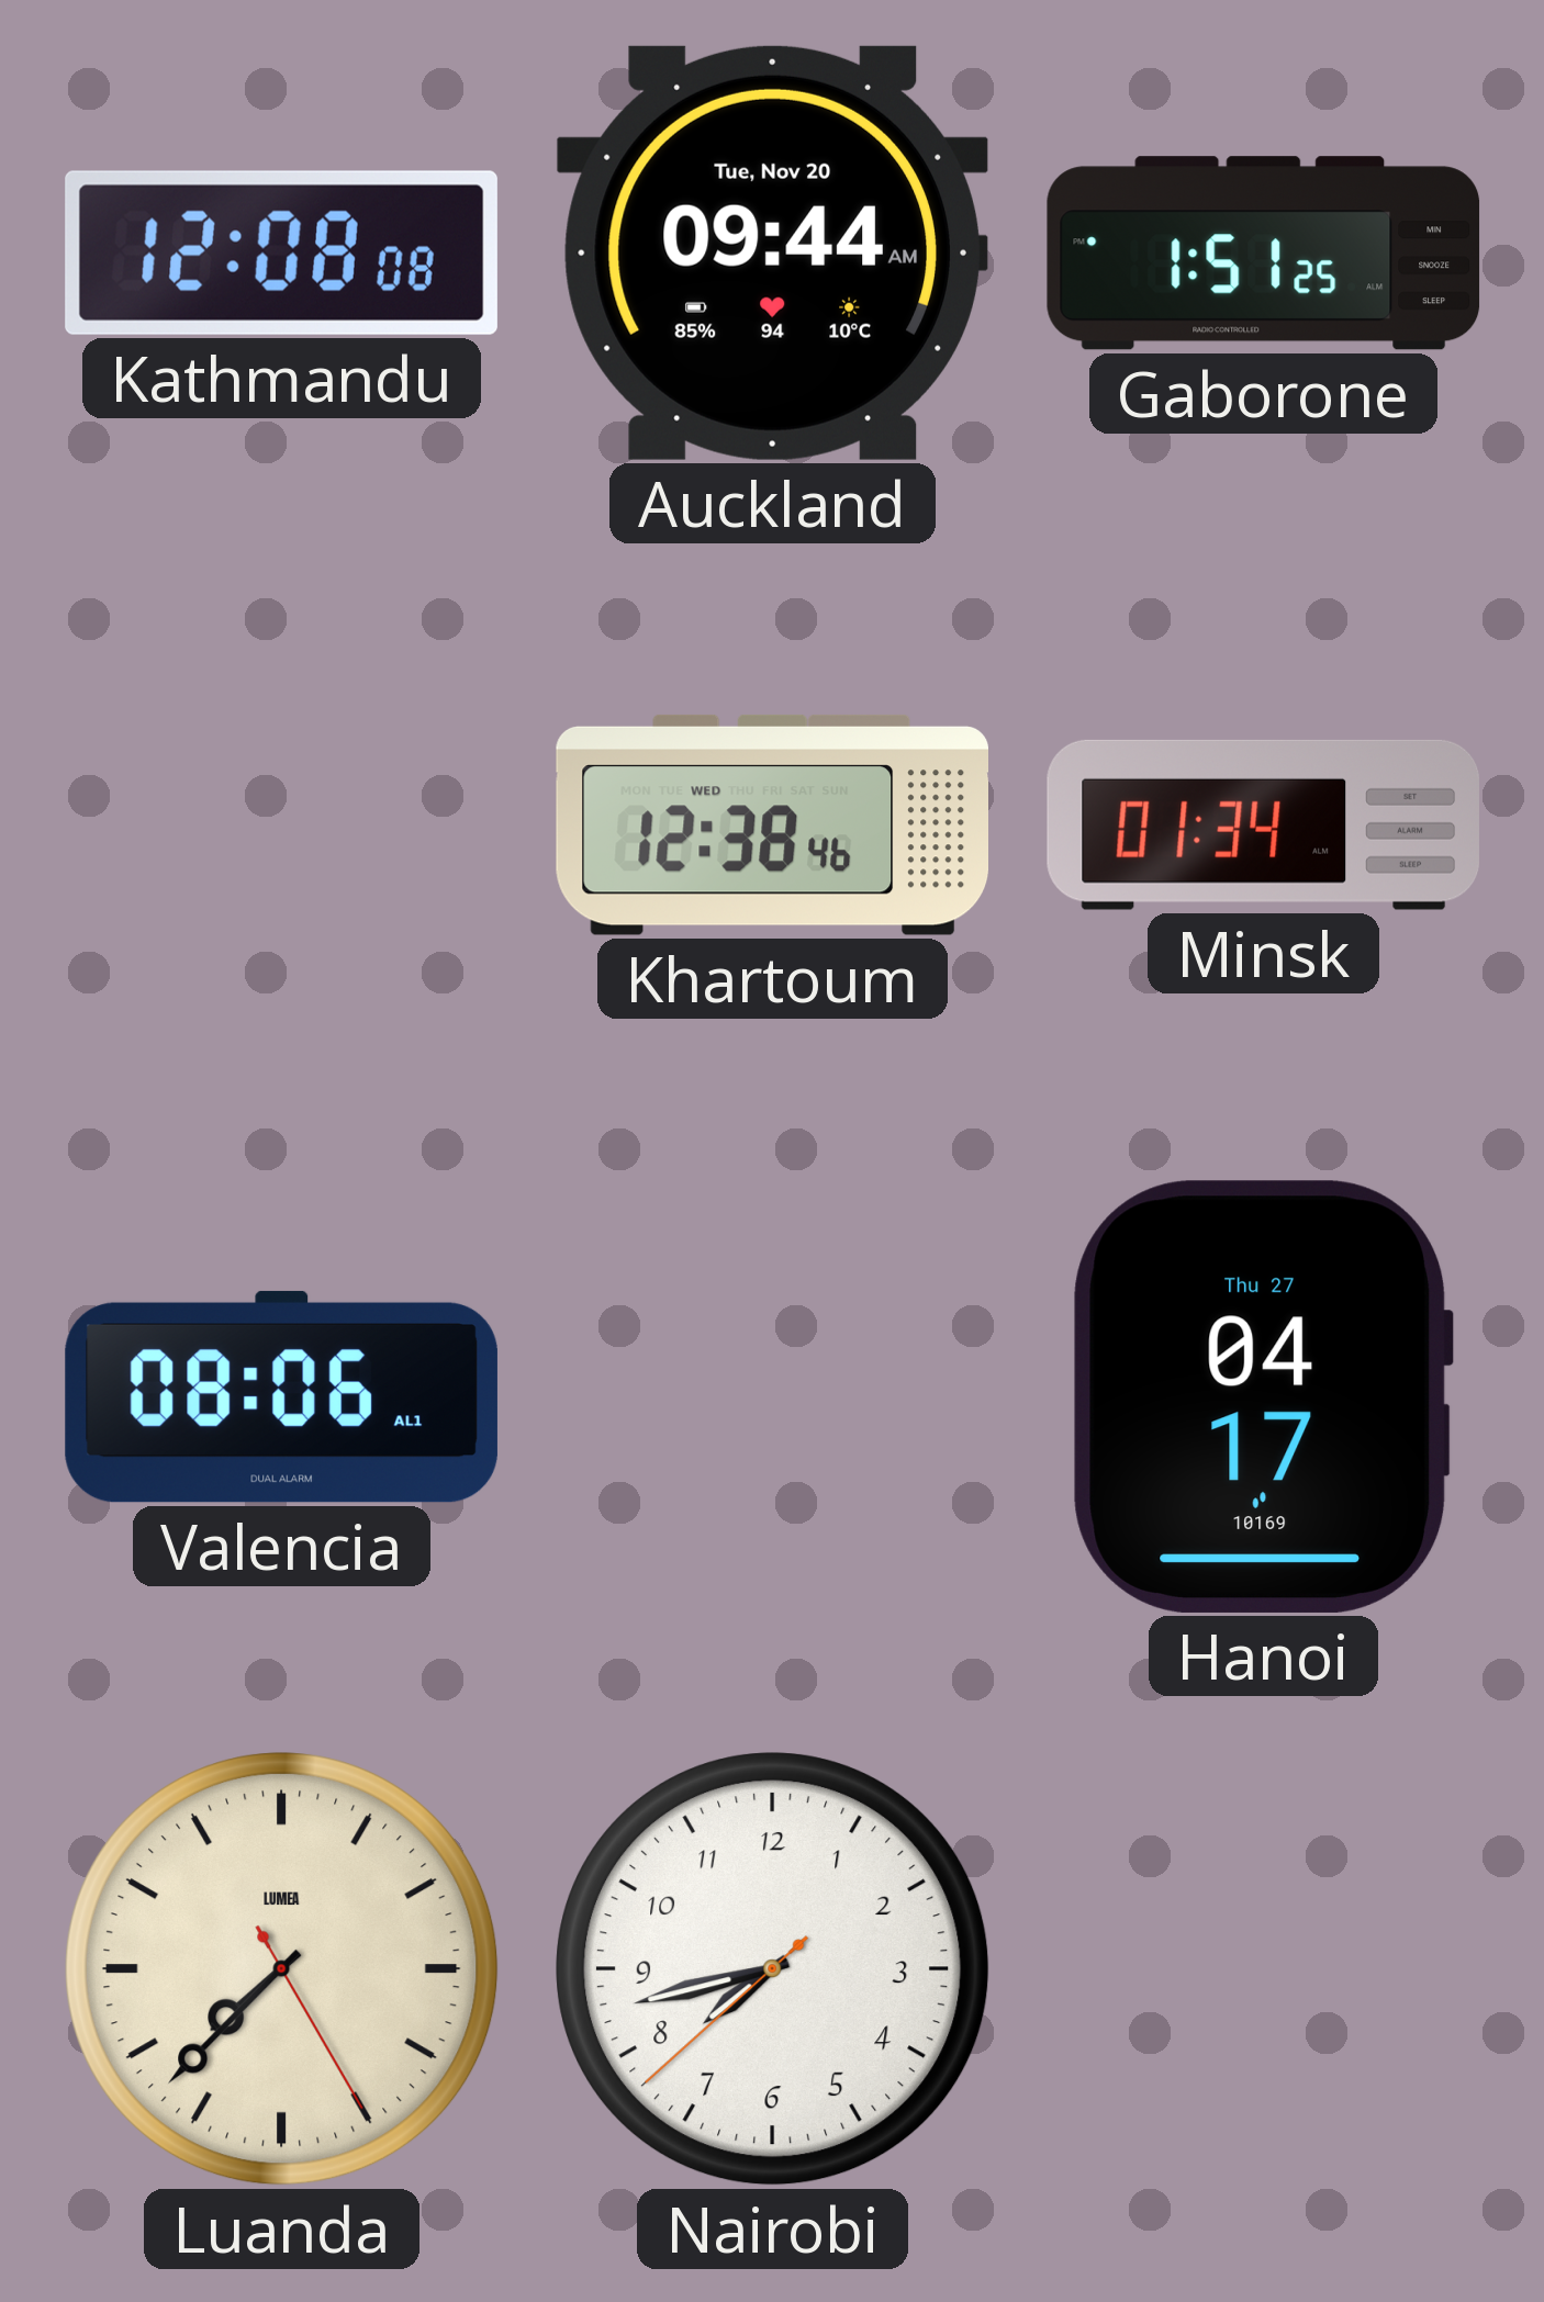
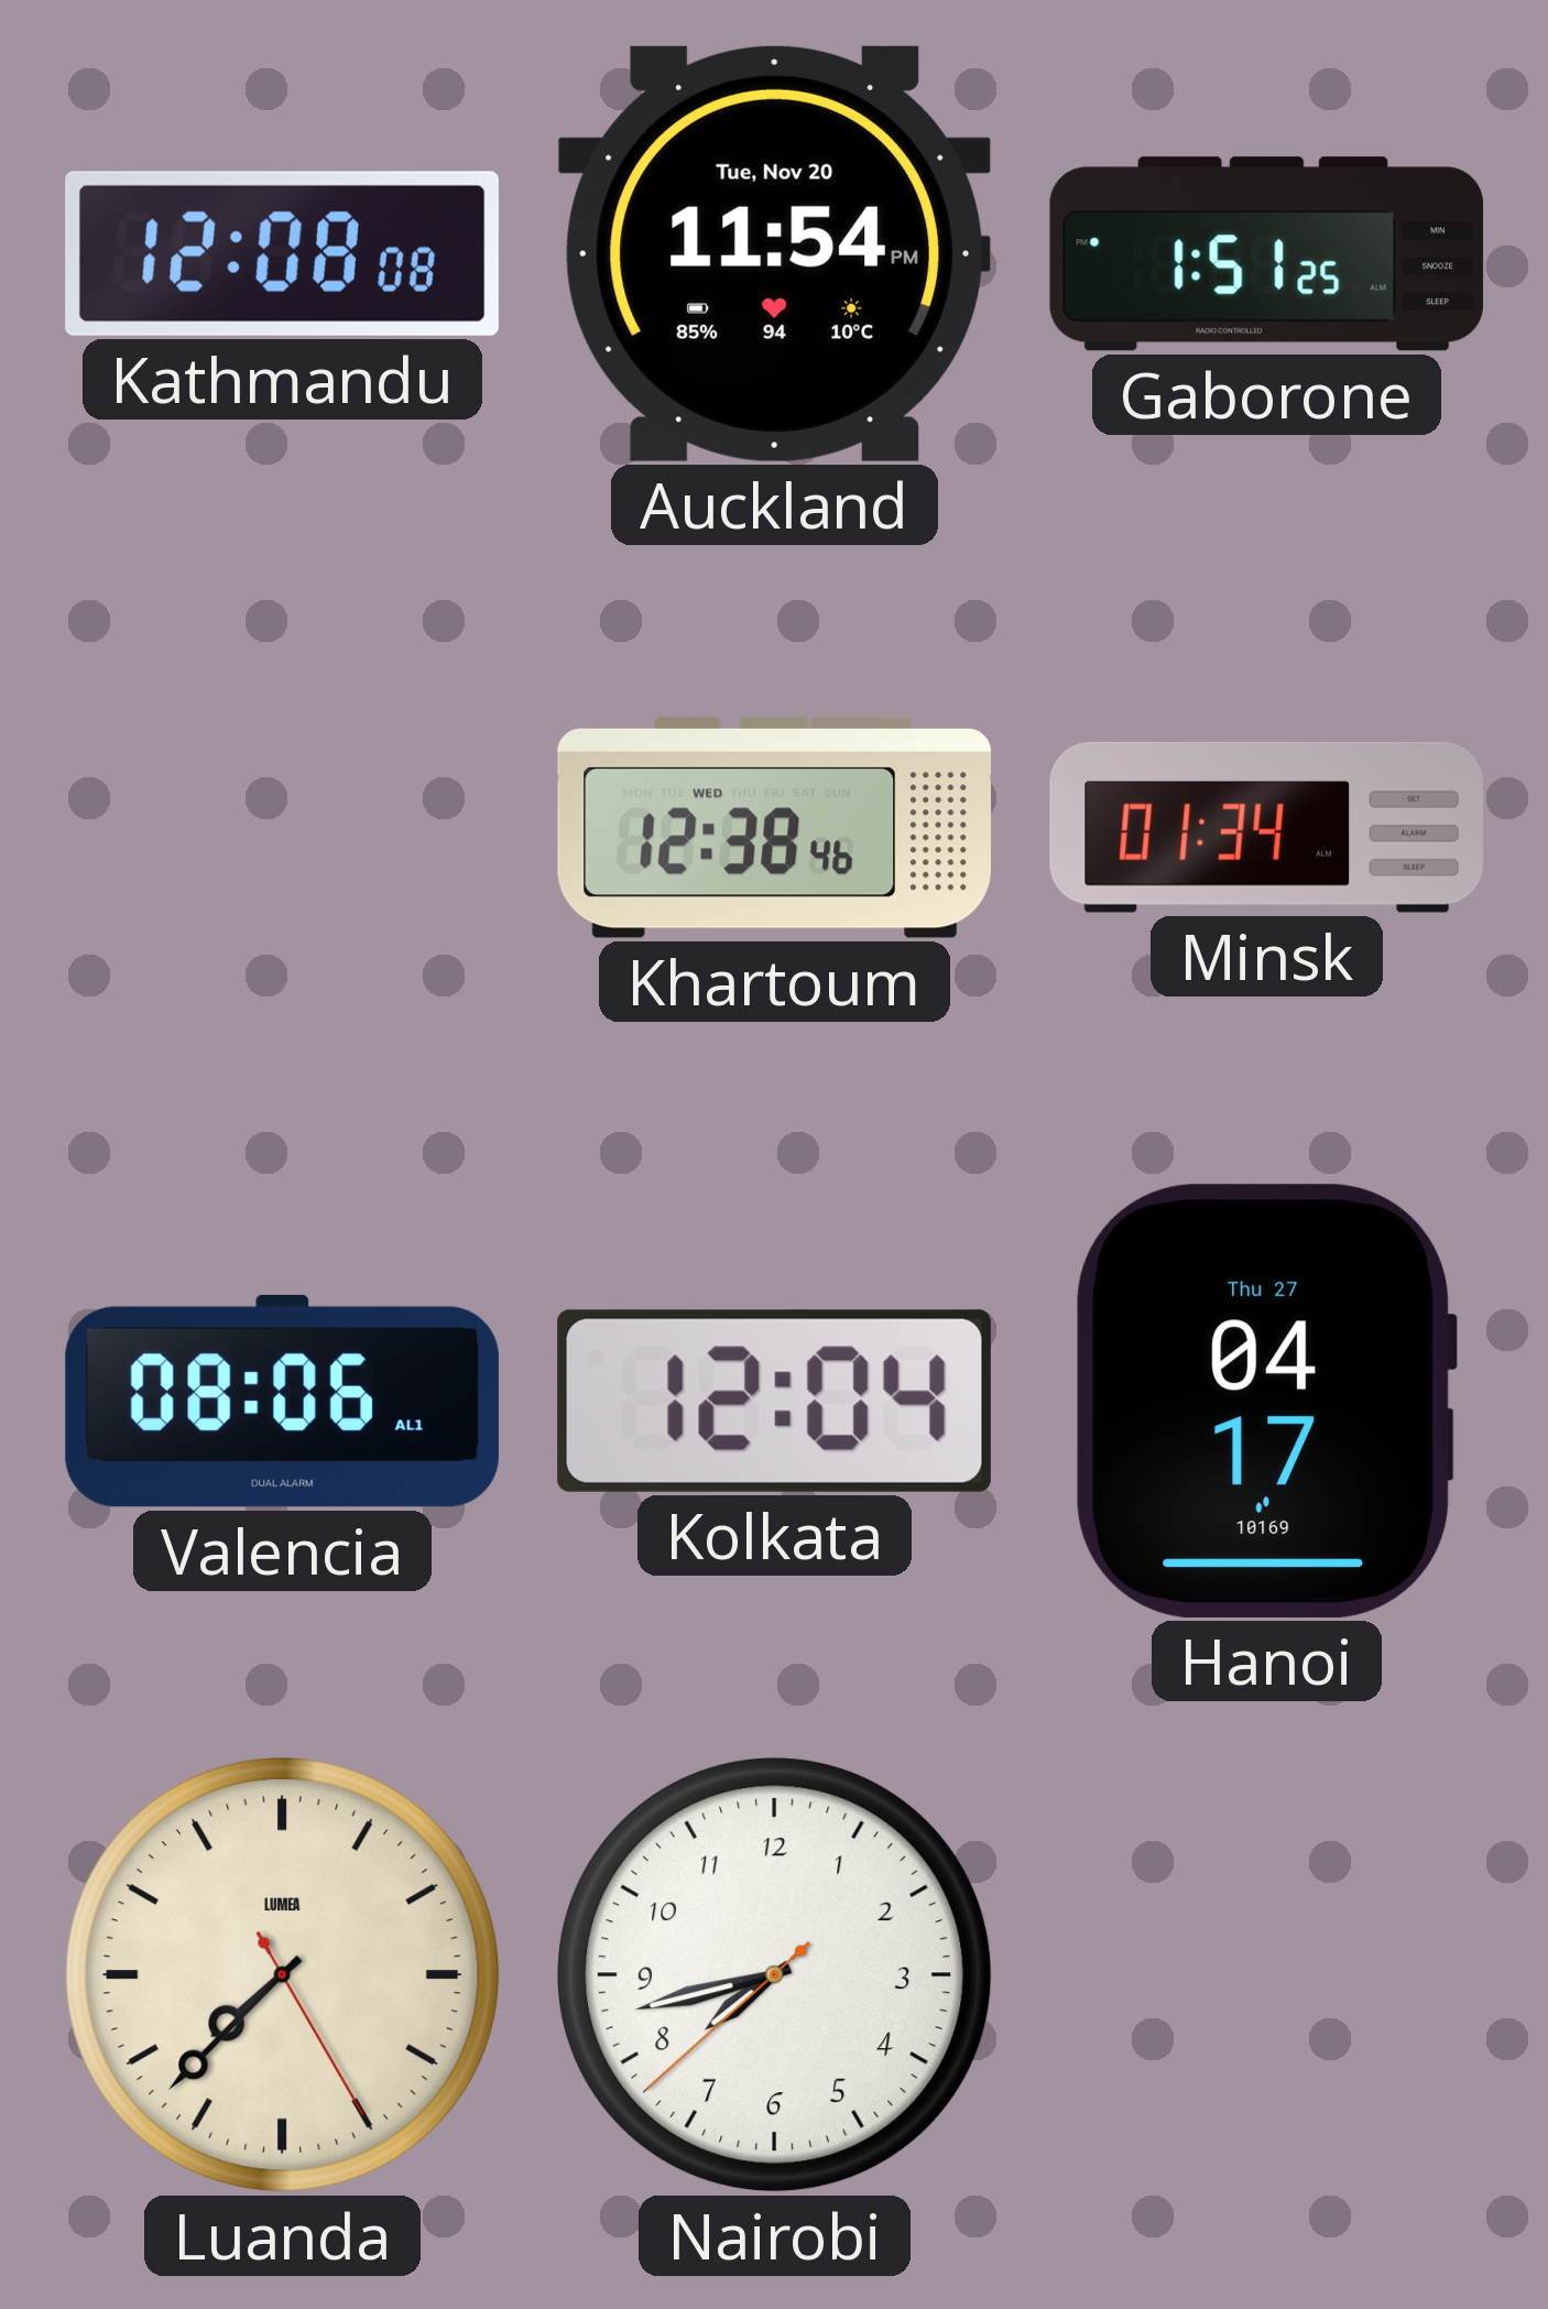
Auckland: 09:44 -> 11:54 (774, 253)
Kolkata: none -> 12:04 (774, 1401)
